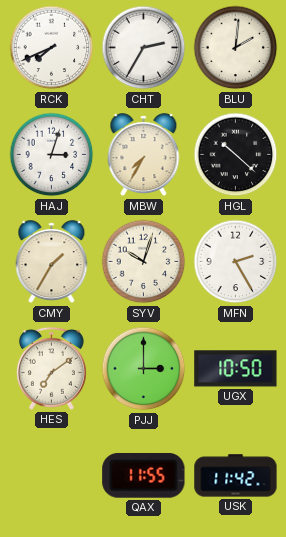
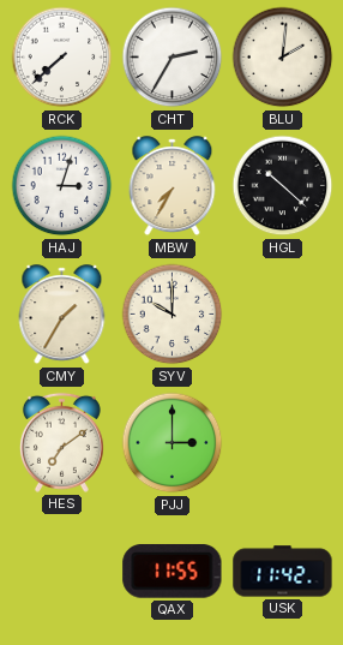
RCK: 7:41 -> 7:38 (62, 58)
SYV: 10:03 -> 10:00 (173, 315)
MFN: 2:25 -> none (236, 262)
UGX: 10:50 -> none (236, 369)
